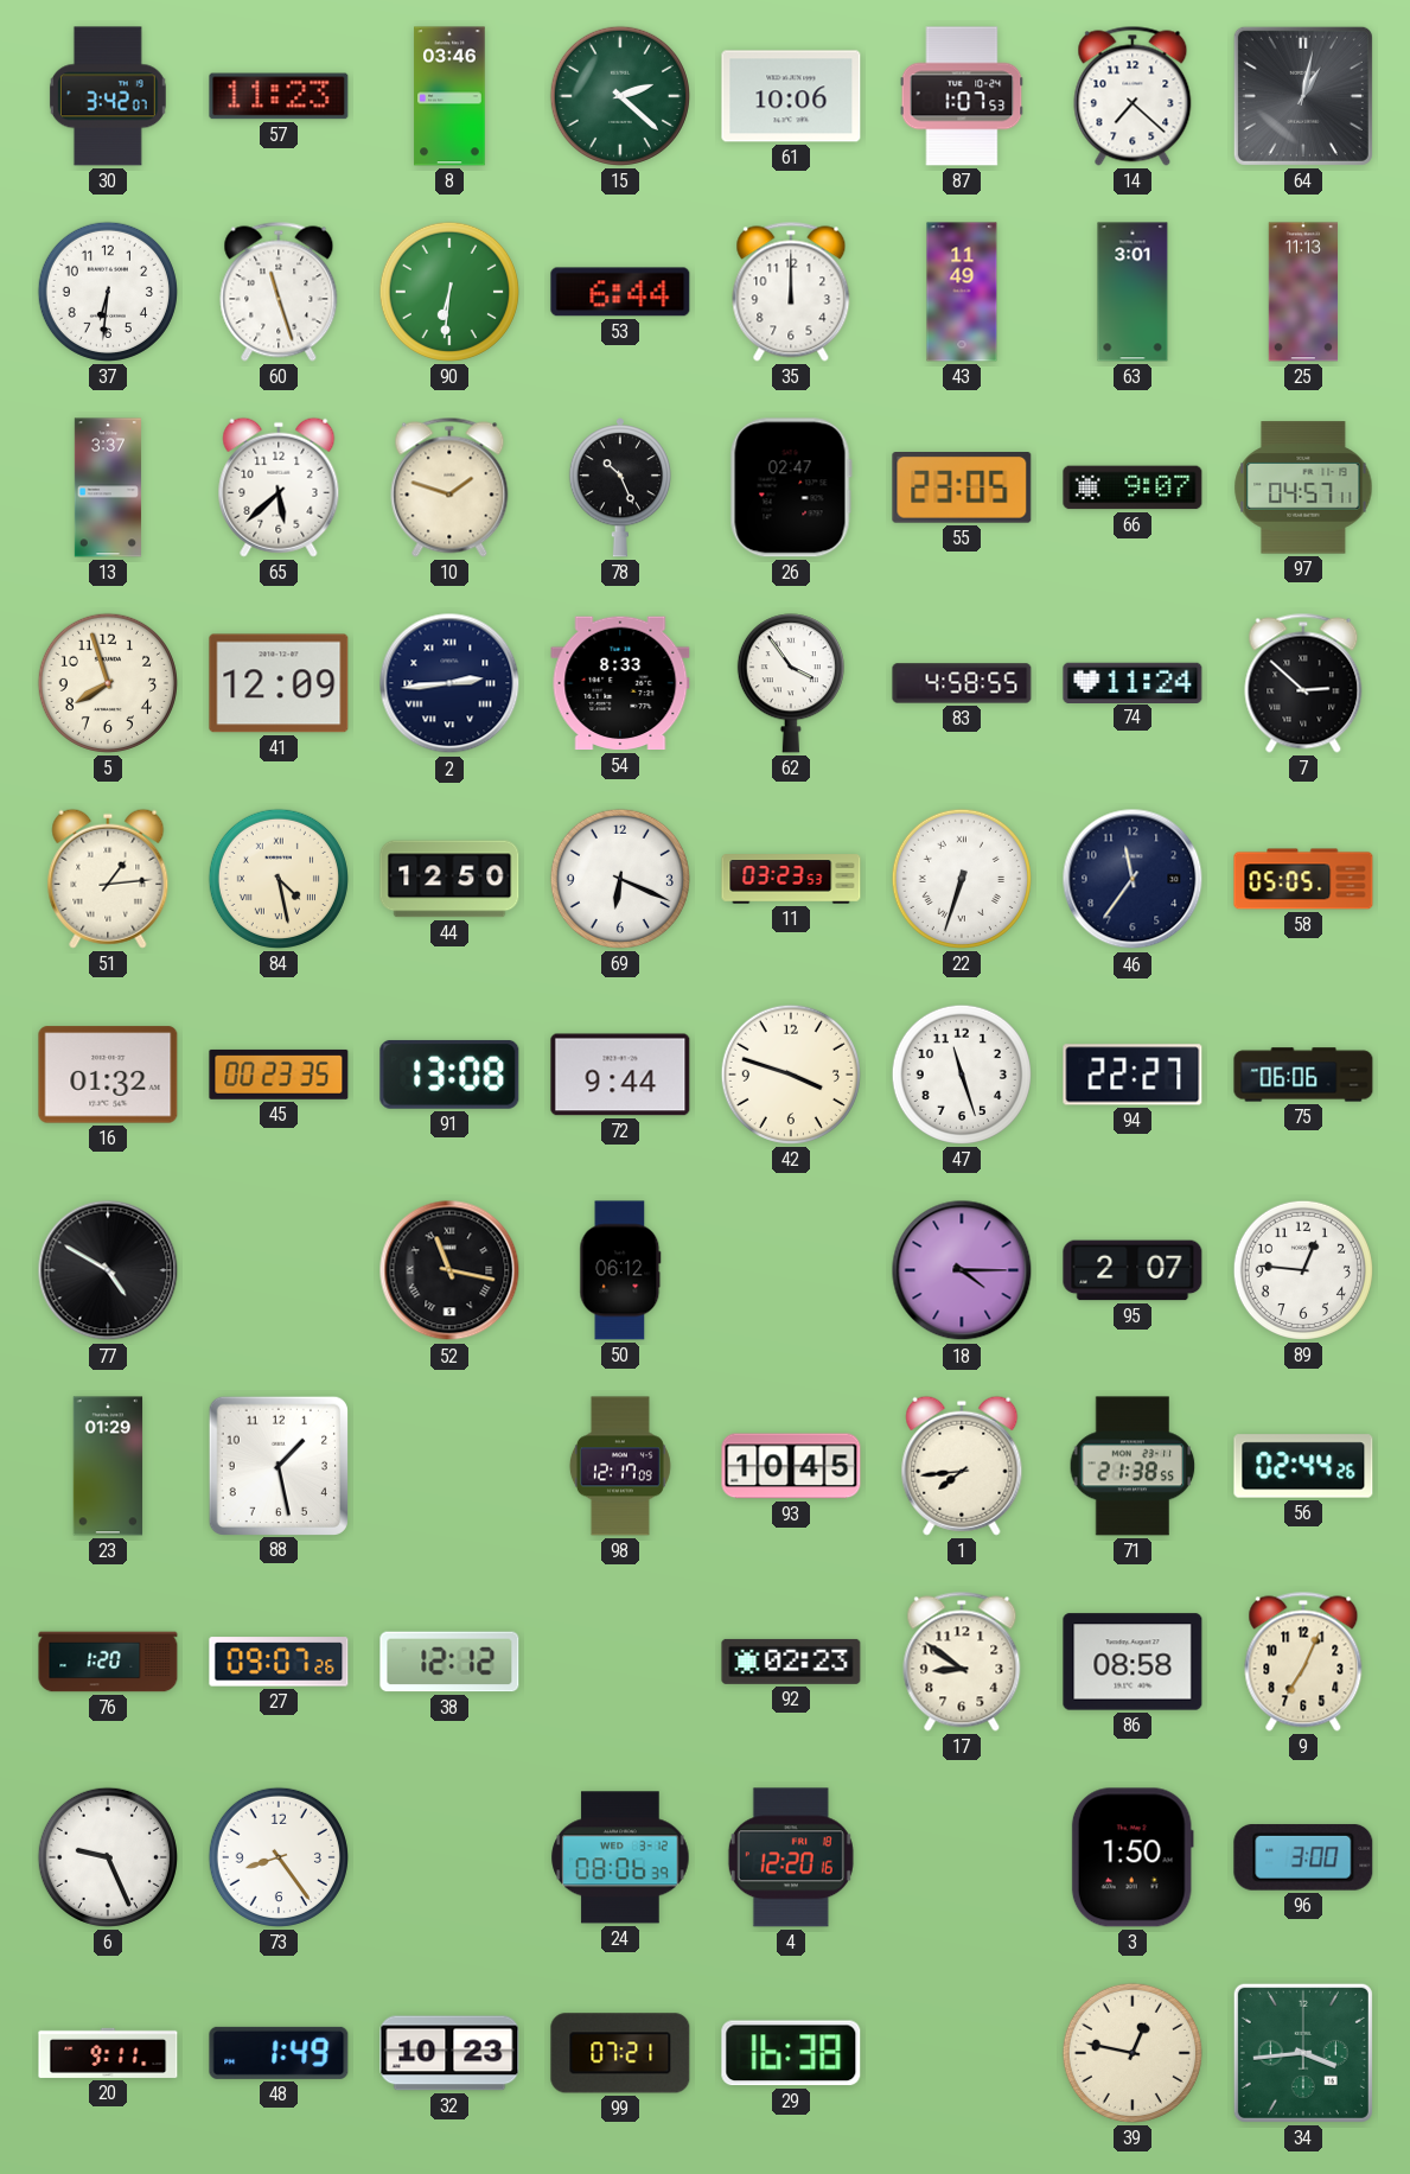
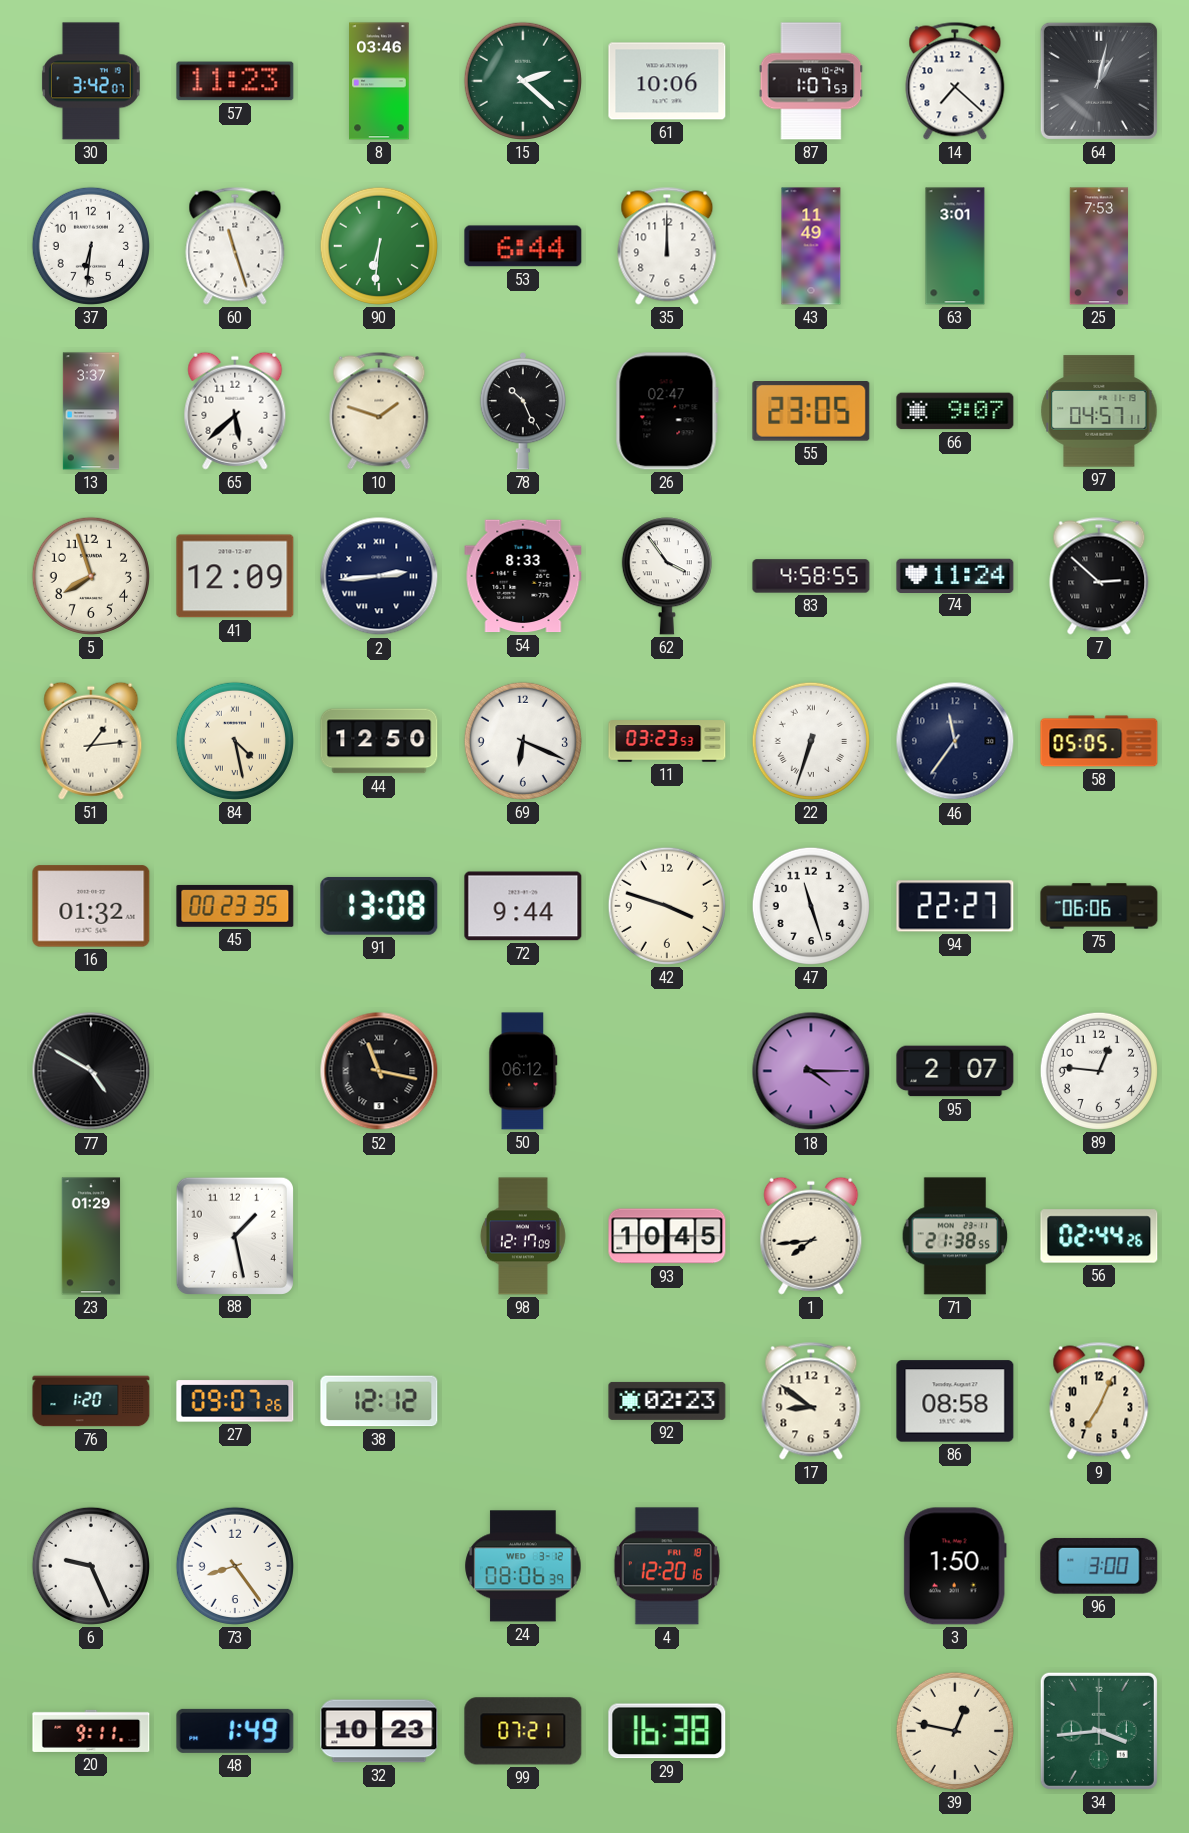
25: 11:13 -> 7:53 (1099, 246)
